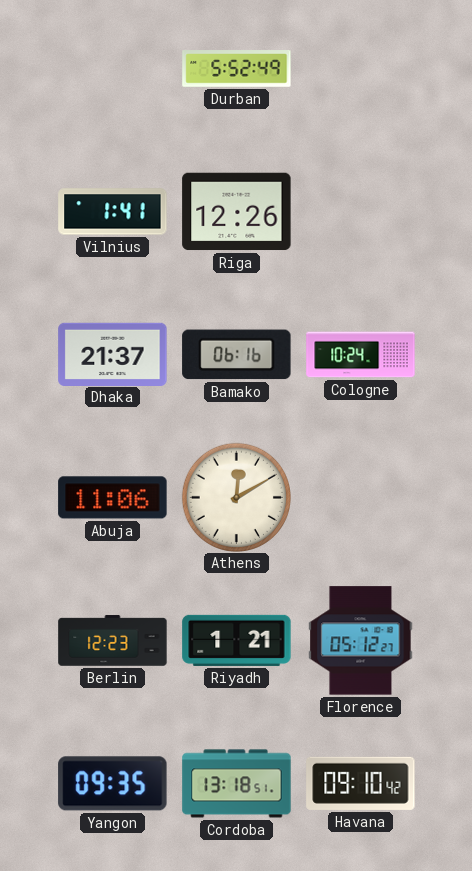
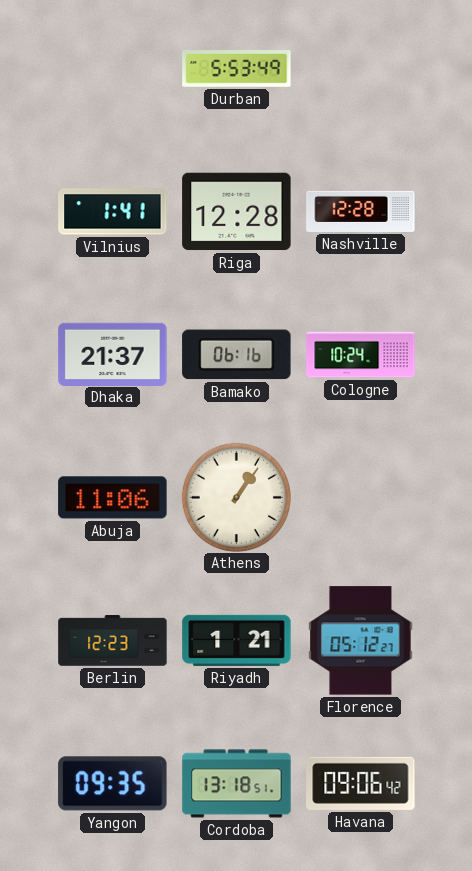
Durban: 5:52 -> 5:53 (237, 69)
Riga: 12:26 -> 12:28 (237, 212)
Nashville: none -> 12:28 (361, 211)
Athens: 12:10 -> 1:06 (236, 497)
Havana: 09:10 -> 09:06 (361, 783)
